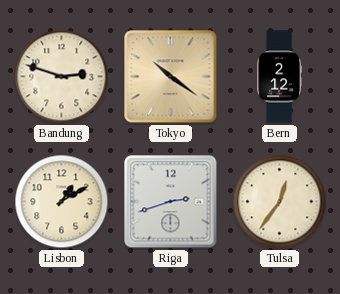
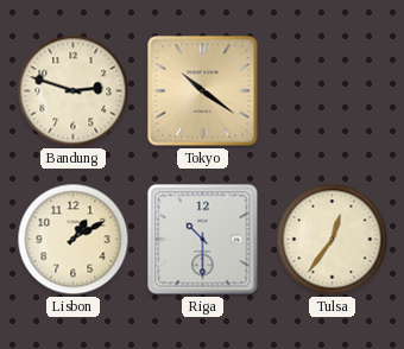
Bern: 2:12 -> none (280, 77)
Riga: 2:42 -> 10:30 (203, 240)
